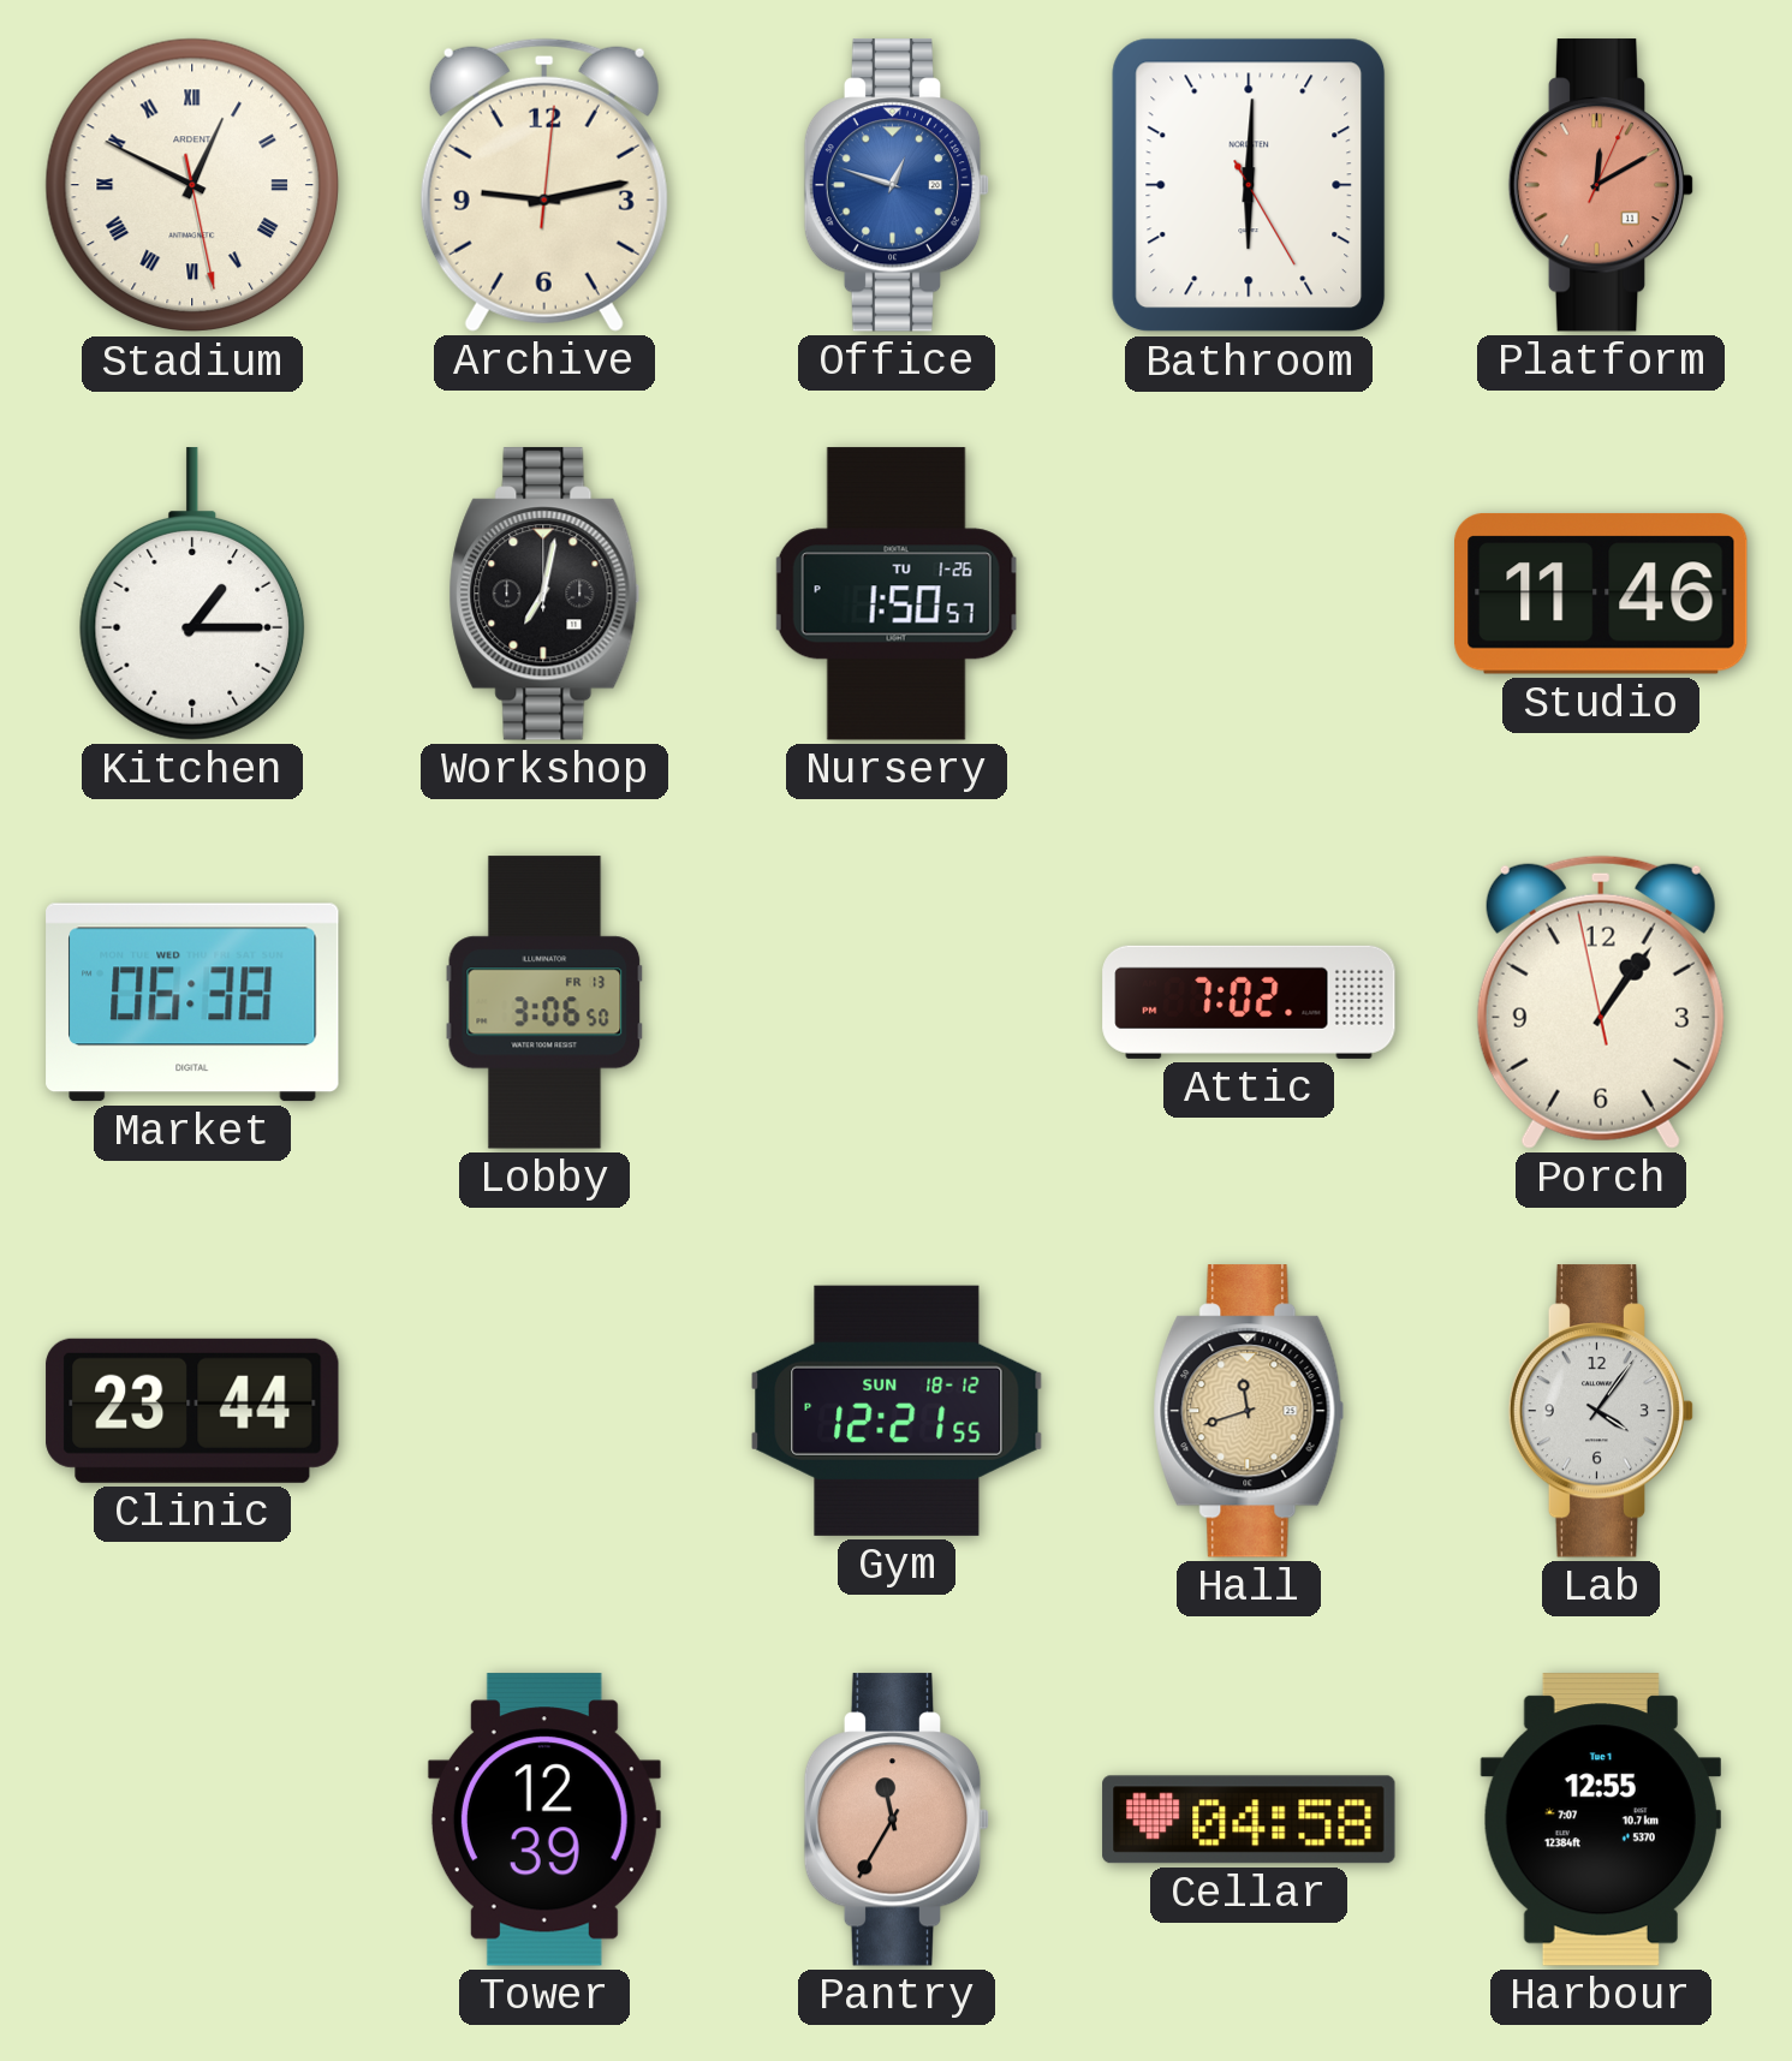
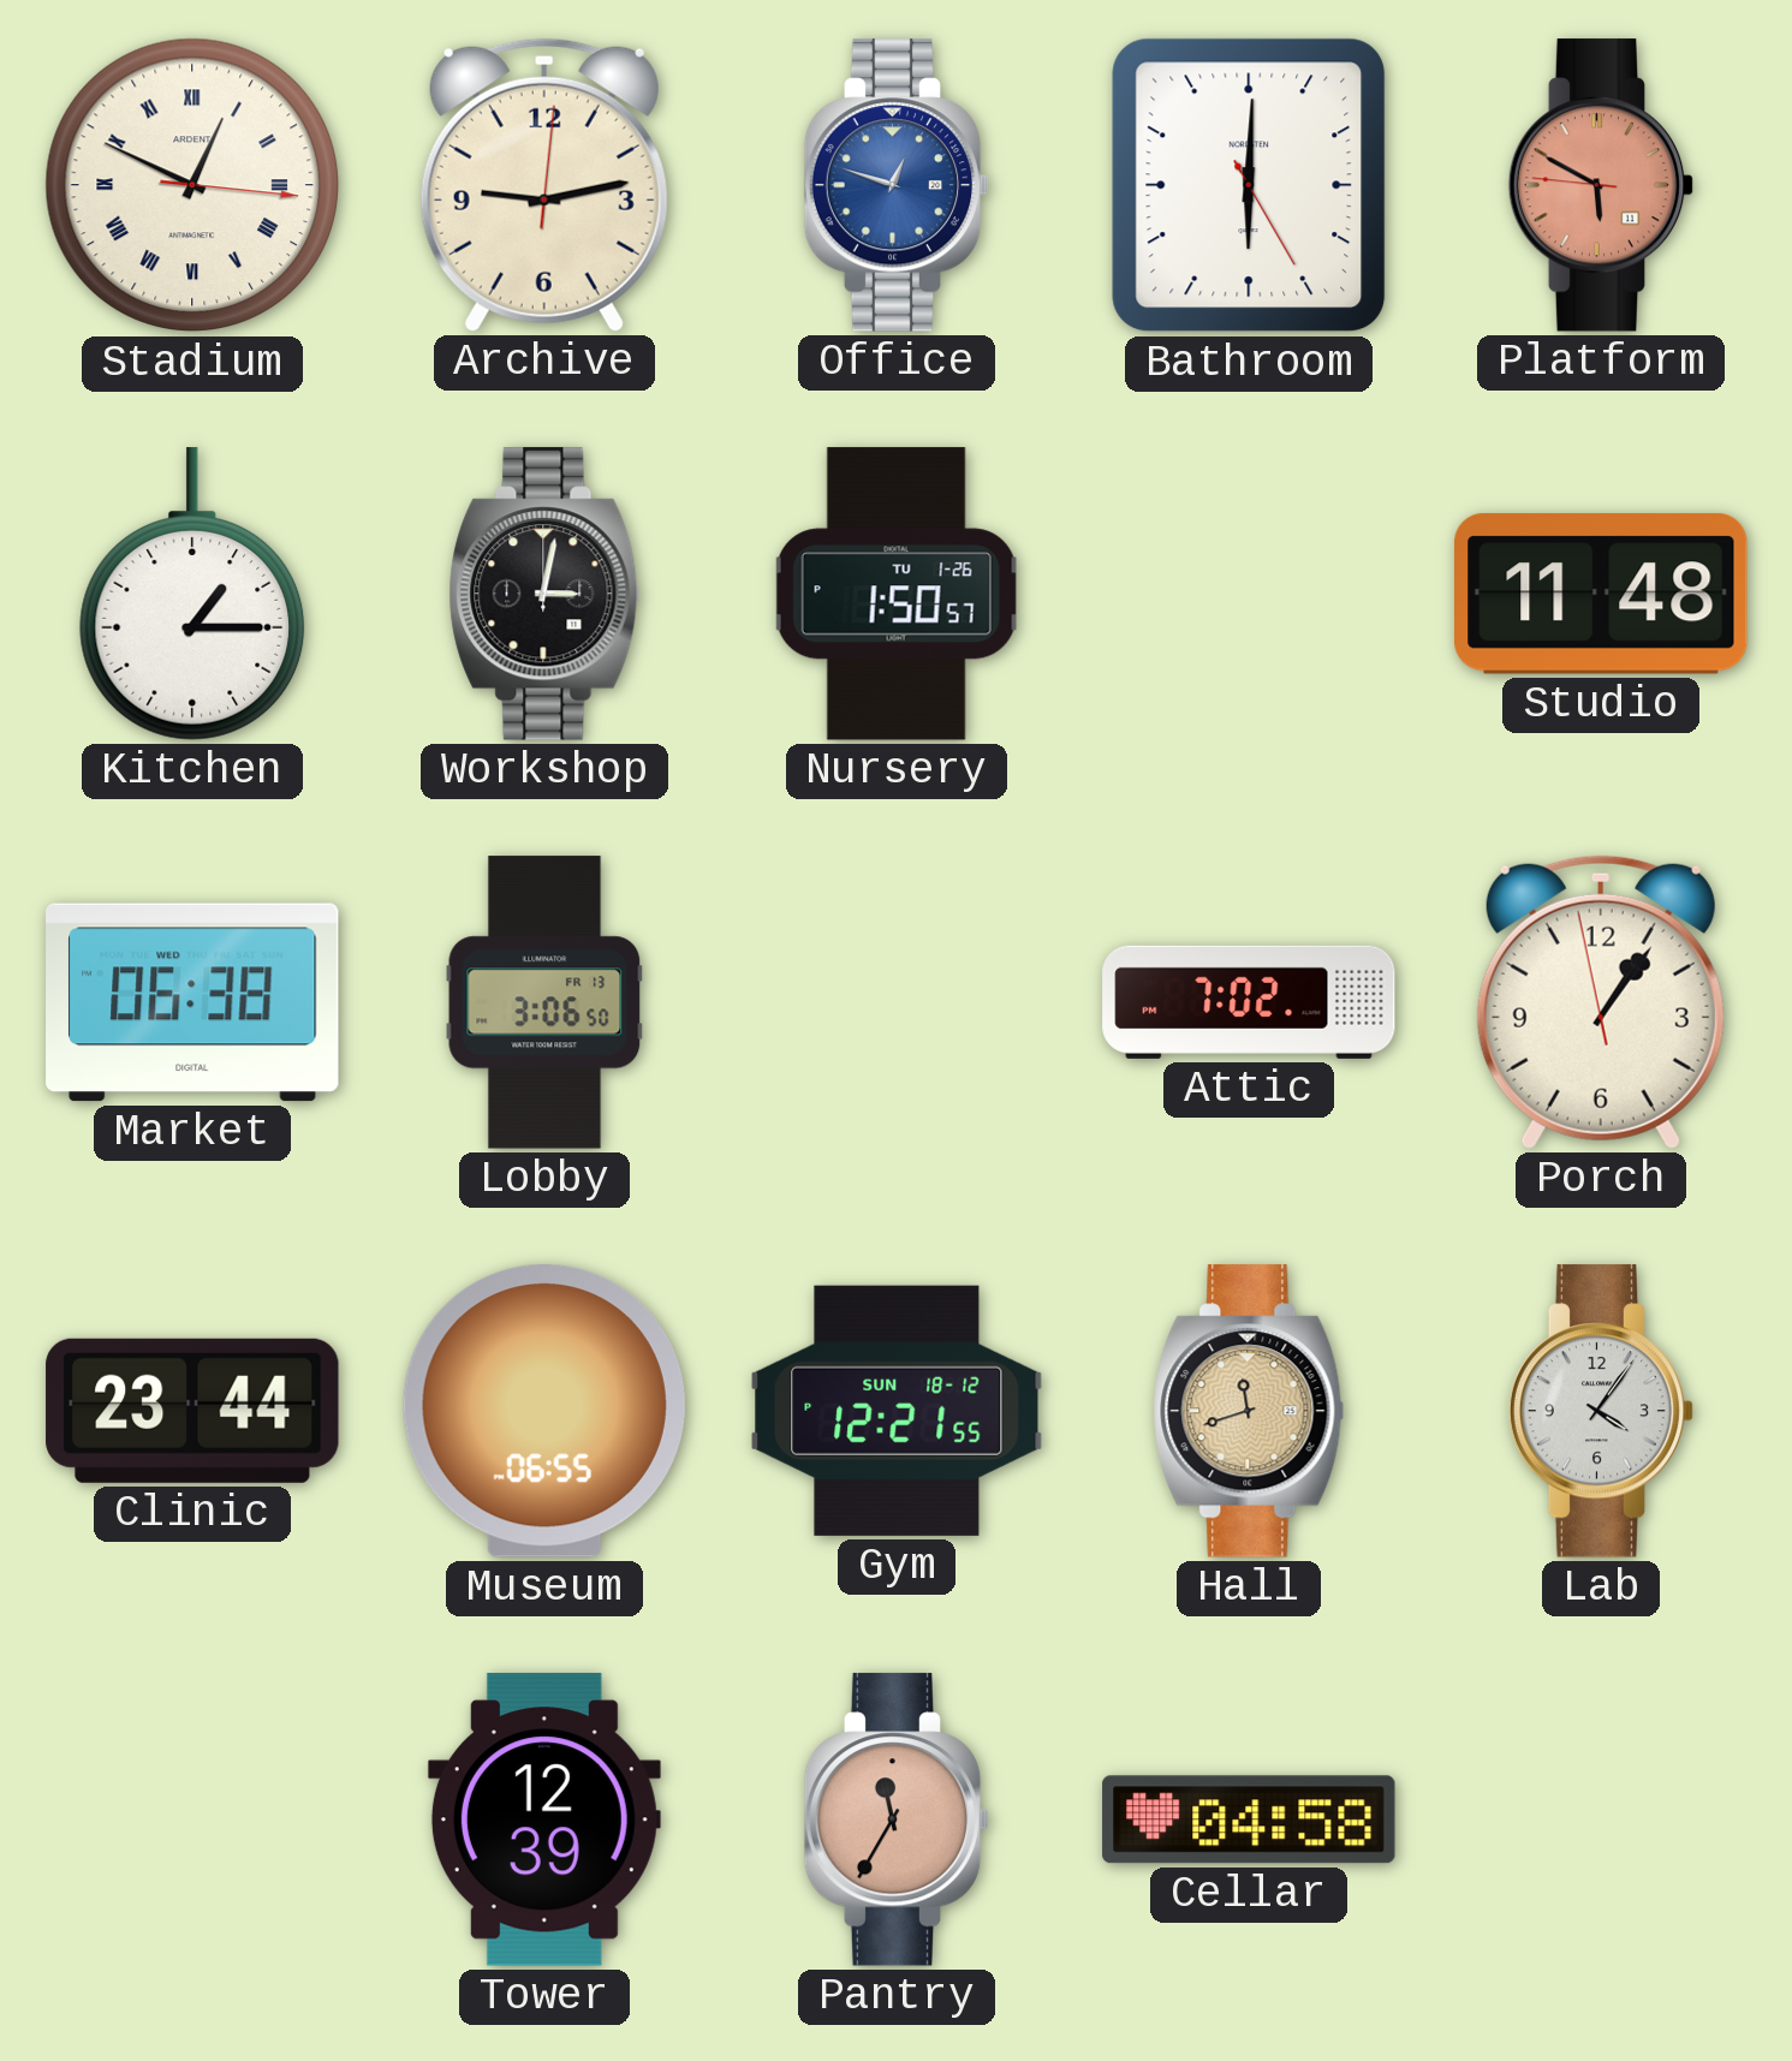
Stadium: 12:49:28 -> 12:49:16 (192, 185)
Platform: 12:10 -> 5:49 (1601, 185)
Workshop: 7:02 -> 3:02 (544, 594)
Studio: 11:46 -> 11:48 (1602, 594)
Museum: none -> 06:55 (544, 1412)
Harbour: 12:55 -> none (1601, 1819)
